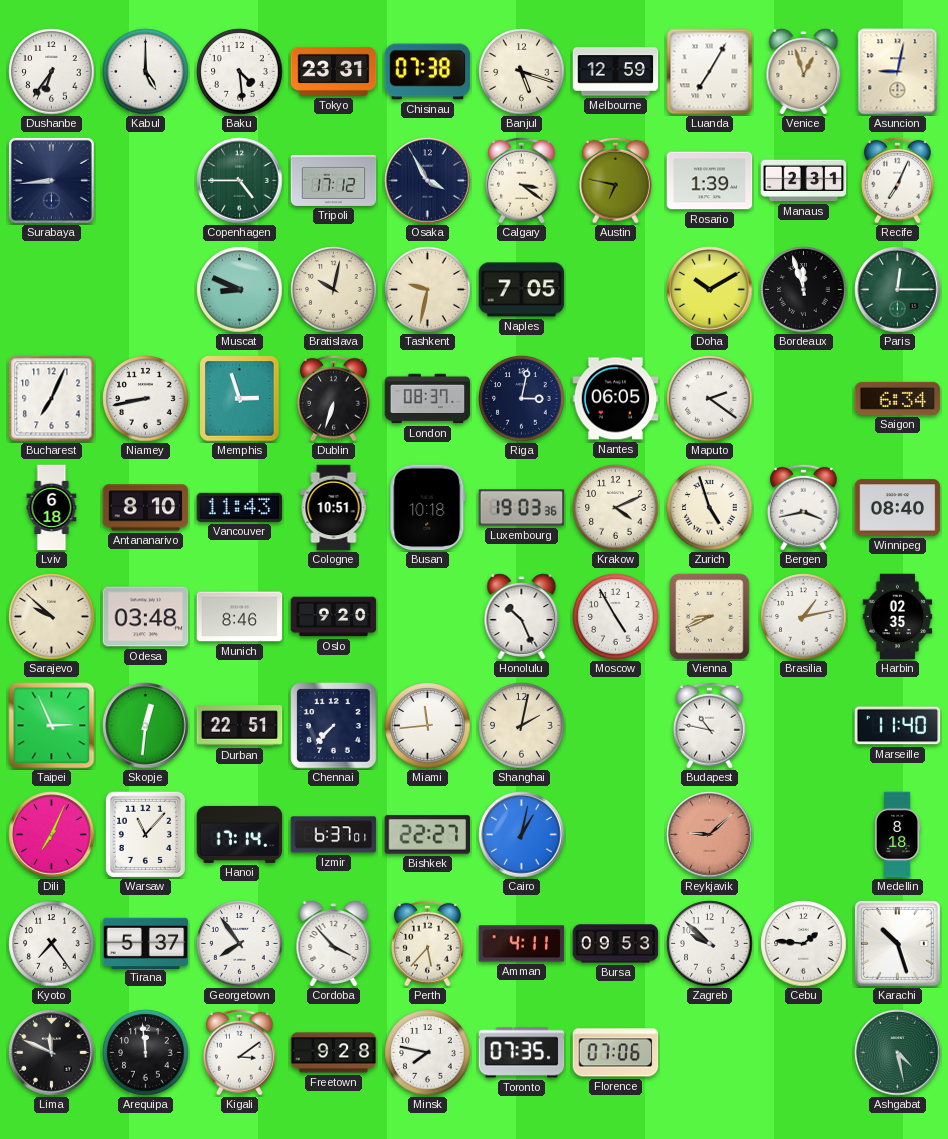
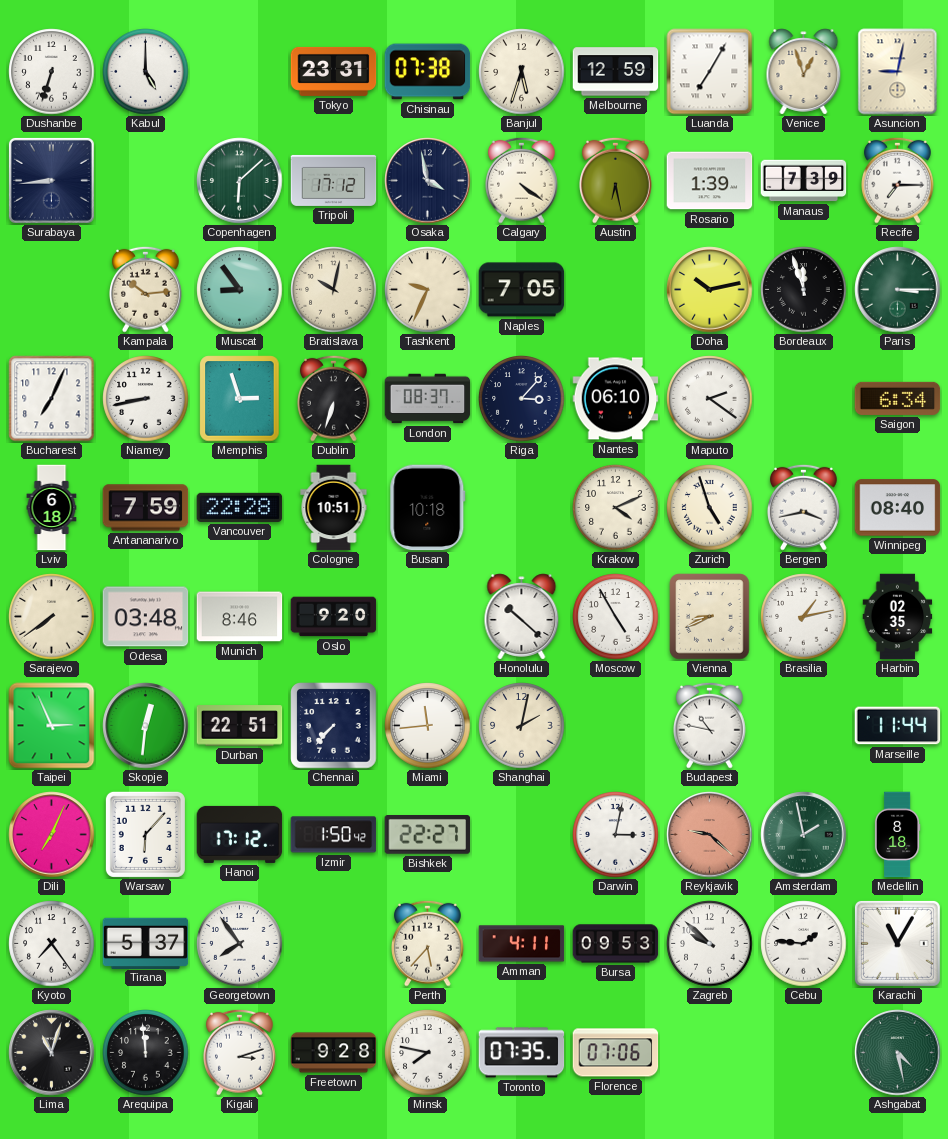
Dushanbe: 6:36 -> 6:33 (52, 72)
Baku: 4:29 -> none (240, 72)
Banjul: 5:18 -> 5:33 (522, 72)
Copenhagen: 4:45 -> 6:08 (240, 181)
Osaka: 3:55 -> 3:58 (428, 181)
Calgary: 3:21 -> 4:21 (522, 180)
Austin: 6:47 -> 6:28 (616, 180)
Manaus: 2:31 -> 7:39 (804, 181)
Recife: 7:04 -> 7:15 (898, 180)
Kampala: none -> 10:14 (146, 289)
Muscat: 8:49 -> 8:54 (240, 290)
Tashkent: 9:32 -> 9:34 (428, 290)
Doha: 10:10 -> 10:13 (710, 290)
Paris: 12:15 -> 3:15 (898, 290)
Riga: 3:02 -> 3:07 (522, 399)
Nantes: 06:05 -> 06:10 (616, 399)
Antananarivo: 8:10 -> 7:59 (146, 508)
Vancouver: 11:43 -> 22:28 (240, 507)
Luxembourg: 19:03 -> none (522, 508)
Sarajevo: 9:52 -> 7:39 (52, 617)
Honolulu: 10:26 -> 10:22 (522, 617)
Marseille: 11:40 -> 11:44 (898, 726)
Warsaw: 11:07 -> 6:07 (145, 834)
Hanoi: 17:14 -> 17:12 (240, 834)
Izmir: 6:37 -> 1:50 (334, 835)
Cairo: 1:02 -> none (522, 835)
Darwin: none -> 3:02 (616, 835)
Reykjavik: 9:08 -> 9:22 (710, 835)
Amsterdam: none -> 1:58 (804, 835)
Cordoba: 3:53 -> none (334, 944)
Karachi: 10:27 -> 11:05 (897, 943)
Lima: 11:49 -> 11:03 (52, 1053)
Kigali: 3:09 -> 3:12 (240, 1052)
